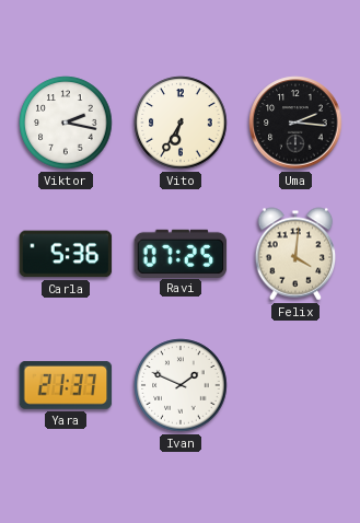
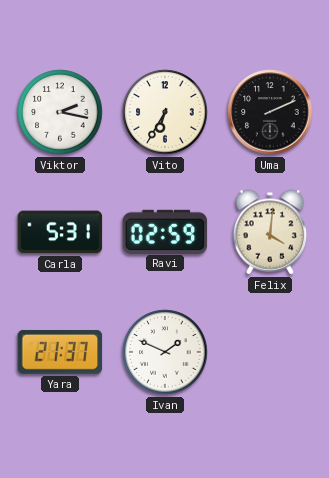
Uma: 2:16 -> 2:11 (270, 112)
Carla: 5:36 -> 5:31 (60, 232)
Ravi: 07:25 -> 02:59 (165, 231)
